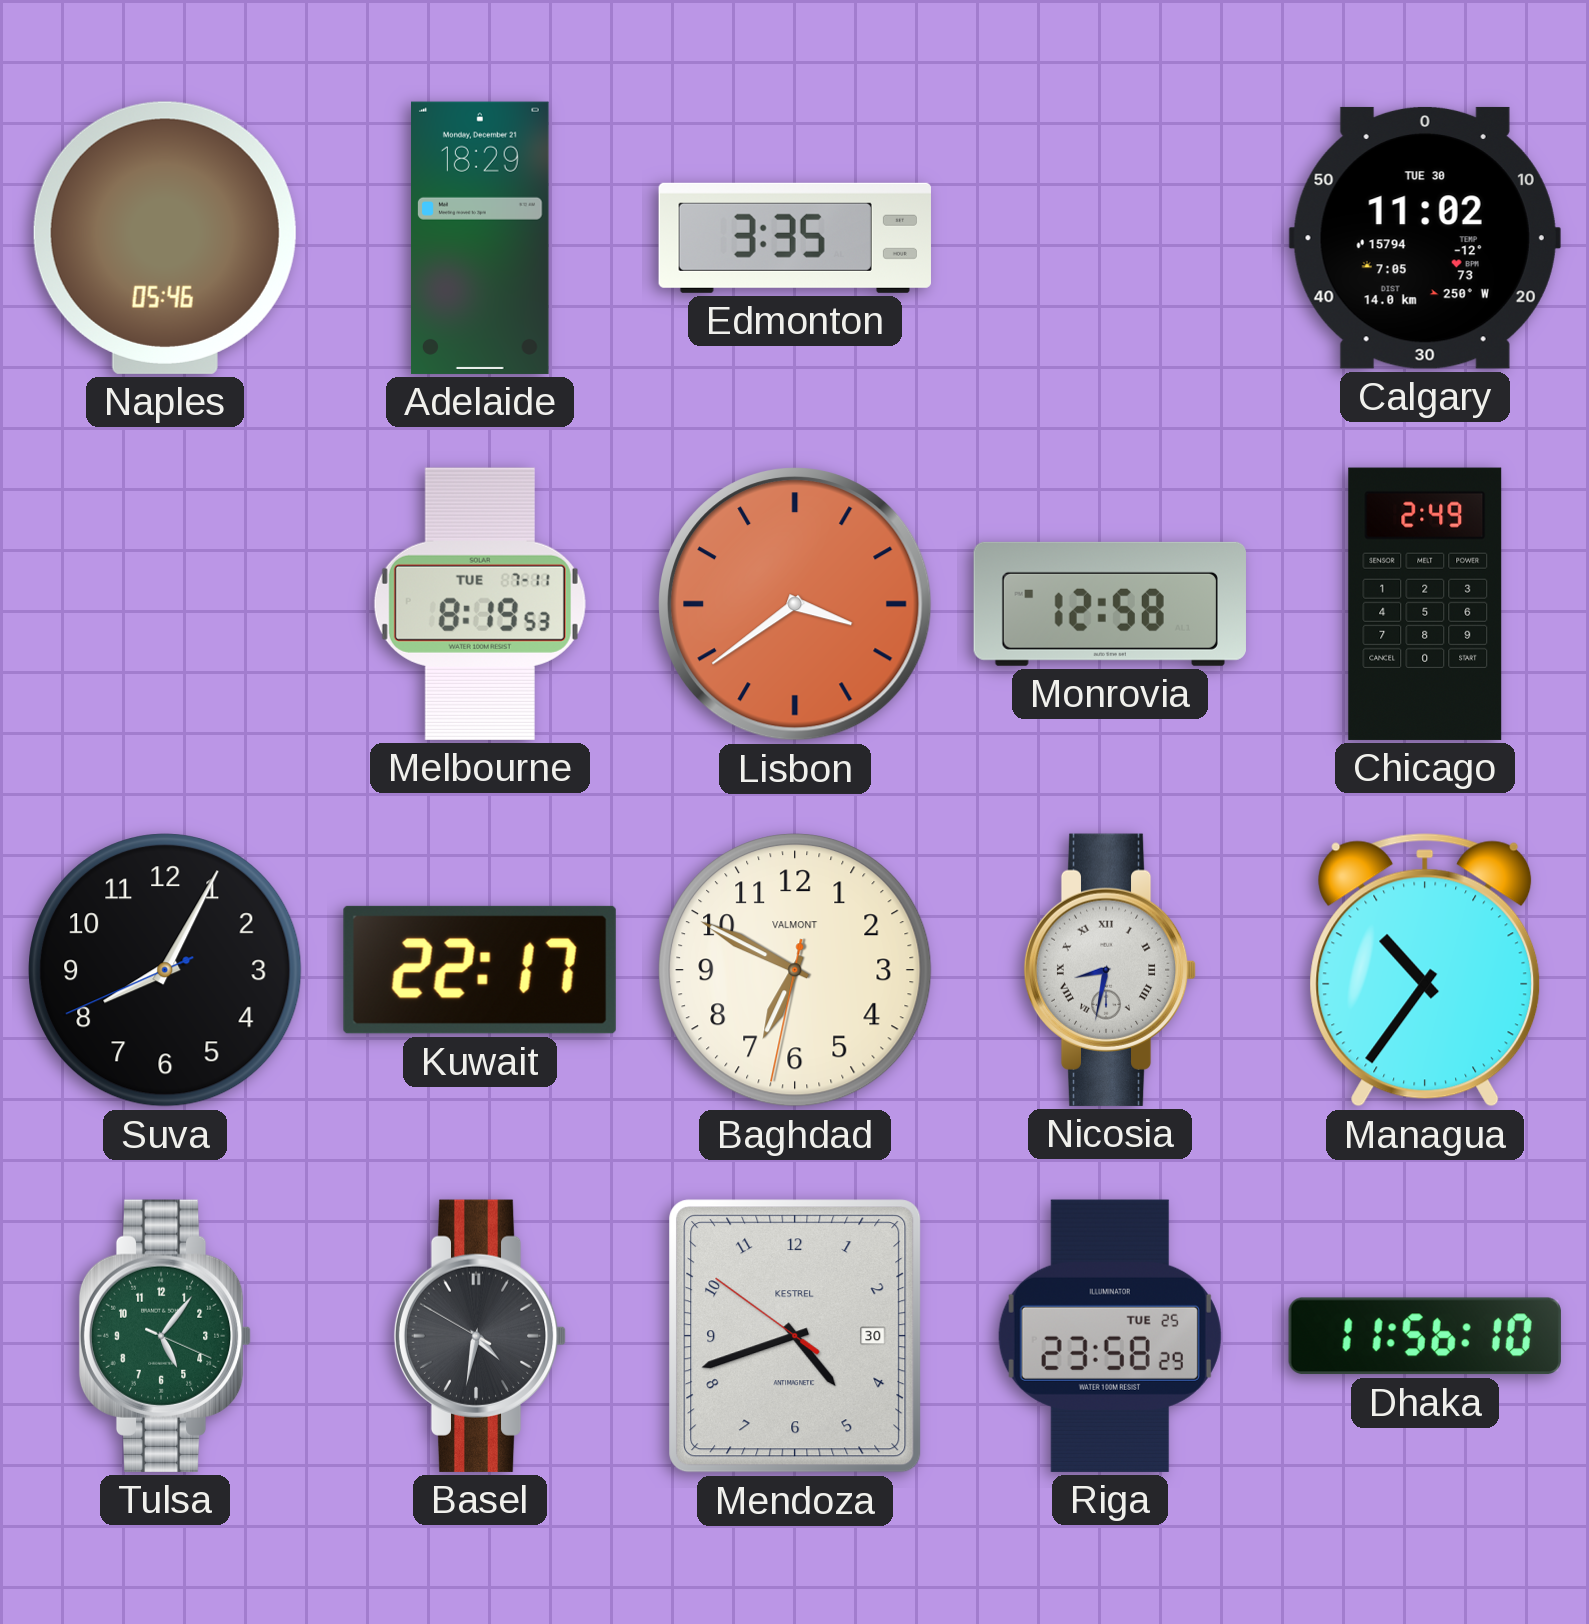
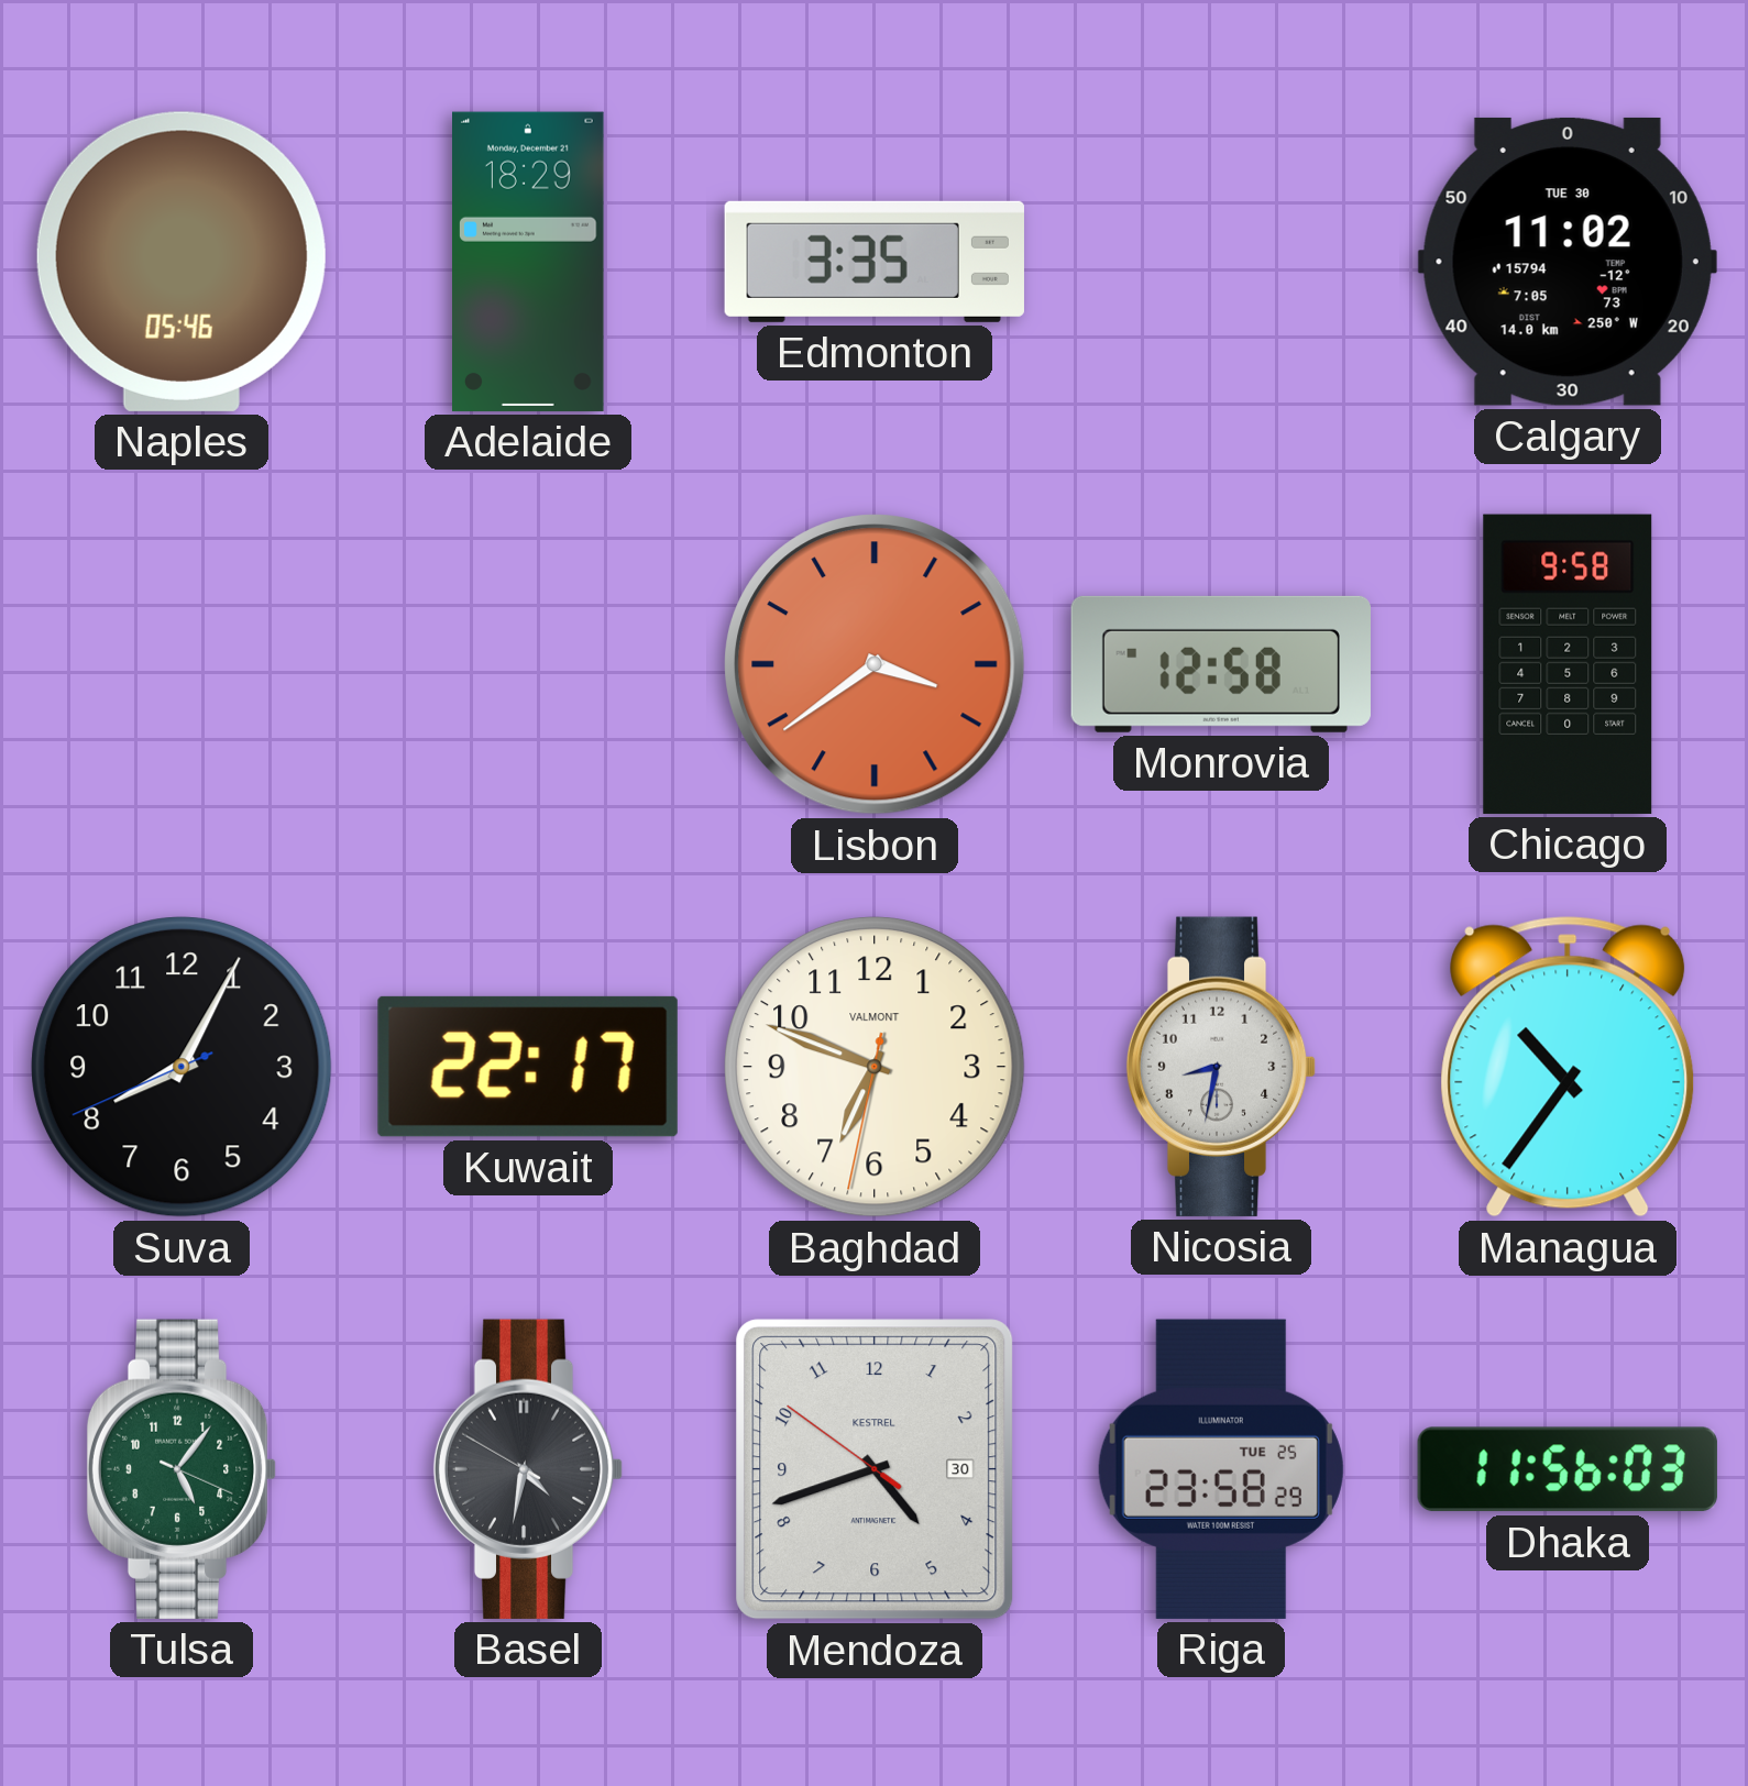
Melbourne: 8:19 -> none (480, 604)
Chicago: 2:49 -> 9:58 (1568, 664)
Baghdad: 6:49 -> 6:48 (875, 1067)
Nicosia numerals: Roman -> Arabic (1221, 1067)
Dhaka: 11:56:10 -> 11:56:03 (1568, 1469)
